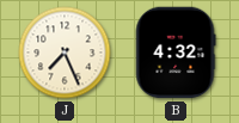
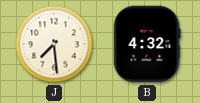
J: 7:26 -> 7:29 (54, 44)
